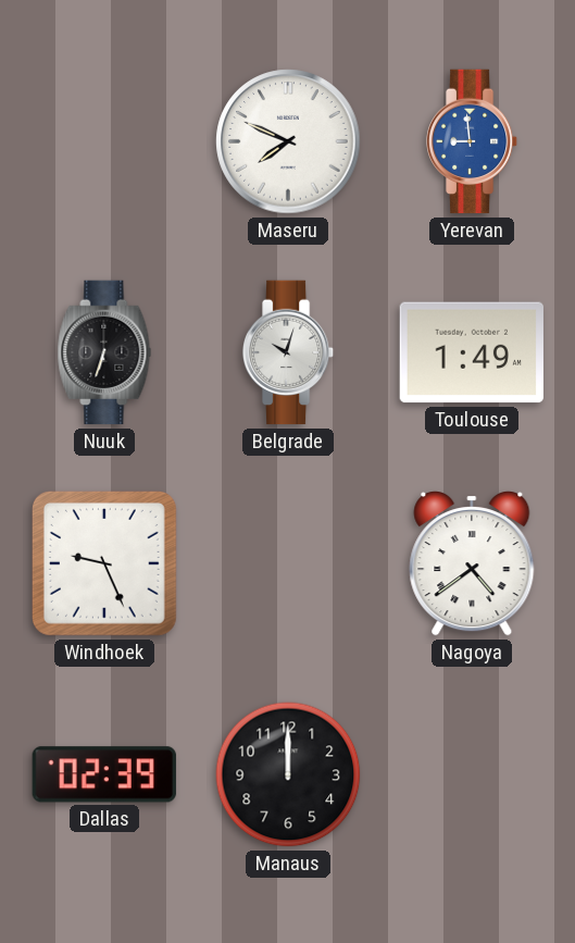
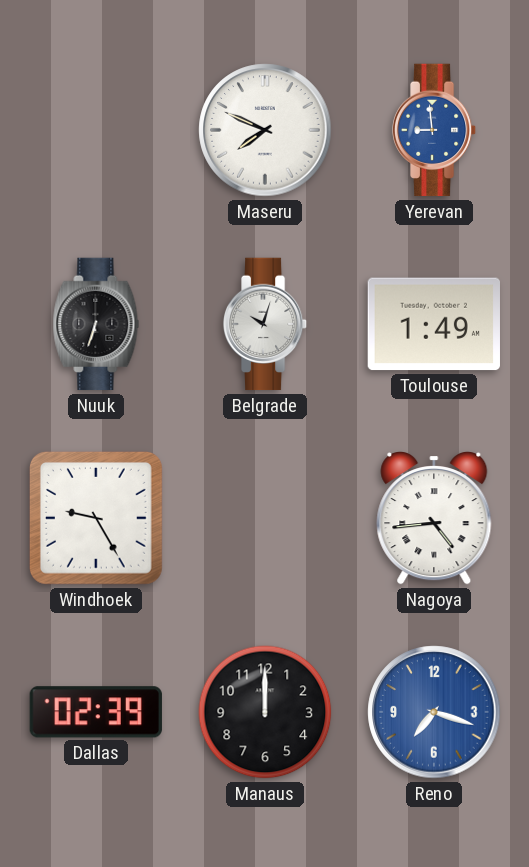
Windhoek: 9:26 -> 9:25 (96, 518)
Nagoya: 4:39 -> 4:44 (434, 519)
Reno: none -> 7:18 (434, 712)
